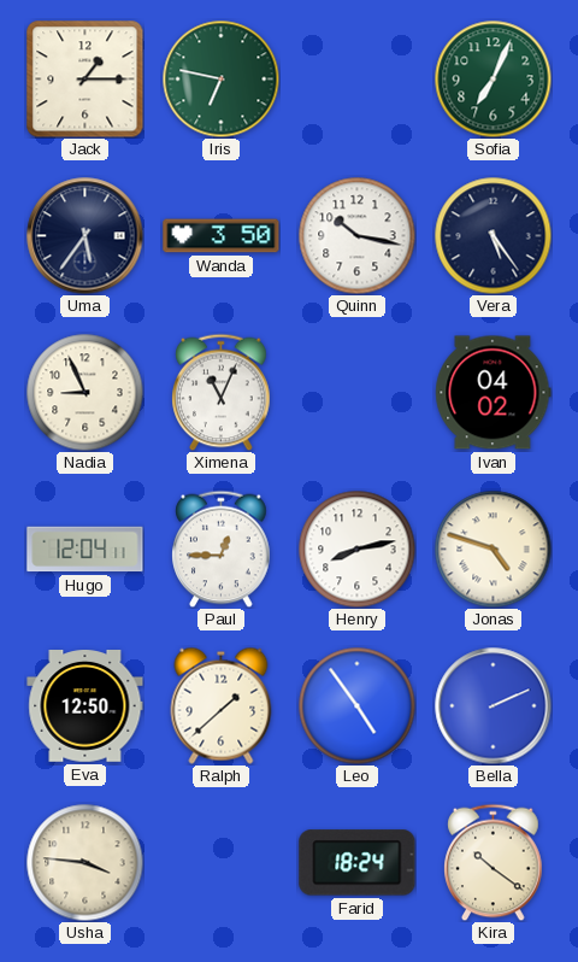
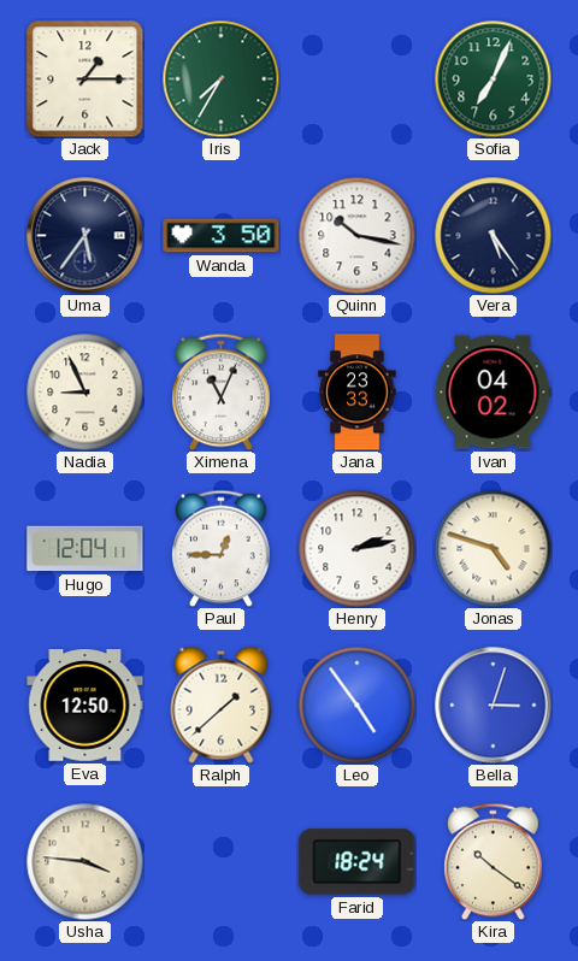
Iris: 6:47 -> 7:35 (220, 78)
Jana: none -> 23:33 (358, 393)
Henry: 8:13 -> 2:13 (356, 548)
Bella: 2:11 -> 3:03 (494, 706)
